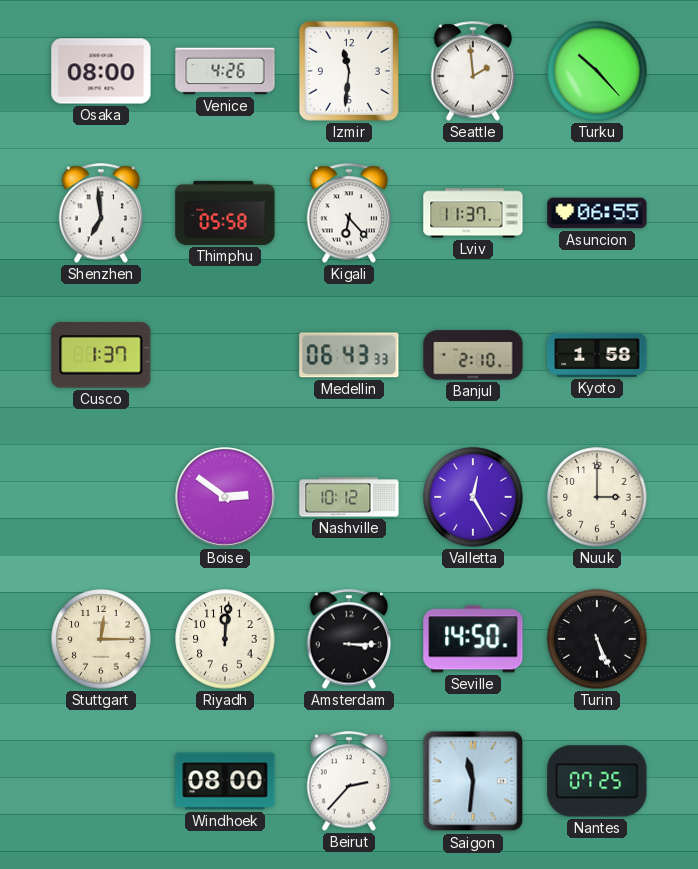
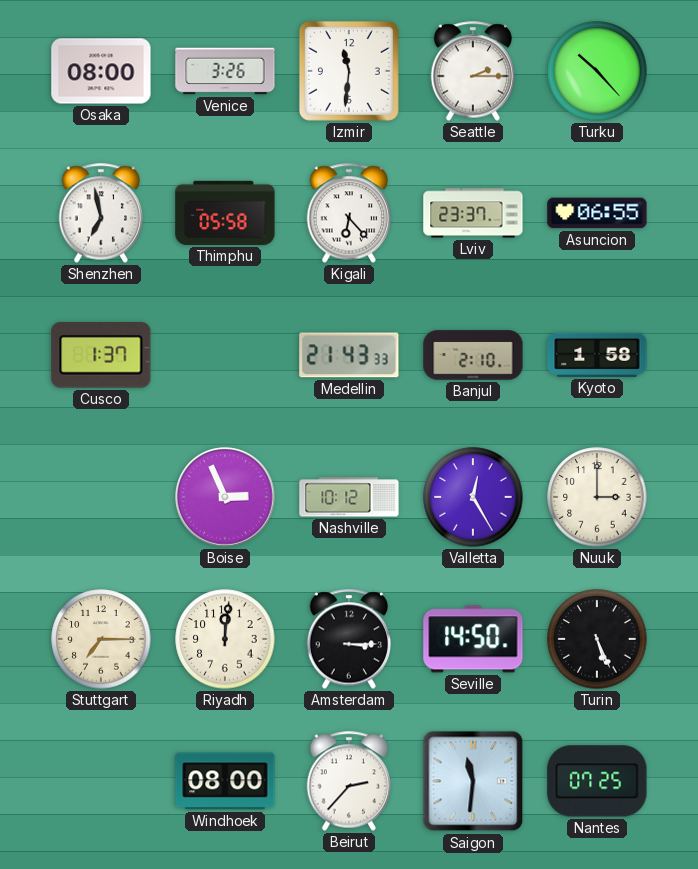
Venice: 4:26 -> 3:26 (225, 71)
Seattle: 1:59 -> 2:15 (473, 71)
Shenzhen: 6:59 -> 6:58 (101, 213)
Lviv: 11:37 -> 23:37 (473, 213)
Medellin: 06:43 -> 21:43 (349, 355)
Boise: 2:51 -> 2:56 (225, 497)
Stuttgart: 12:15 -> 7:15 (101, 639)
